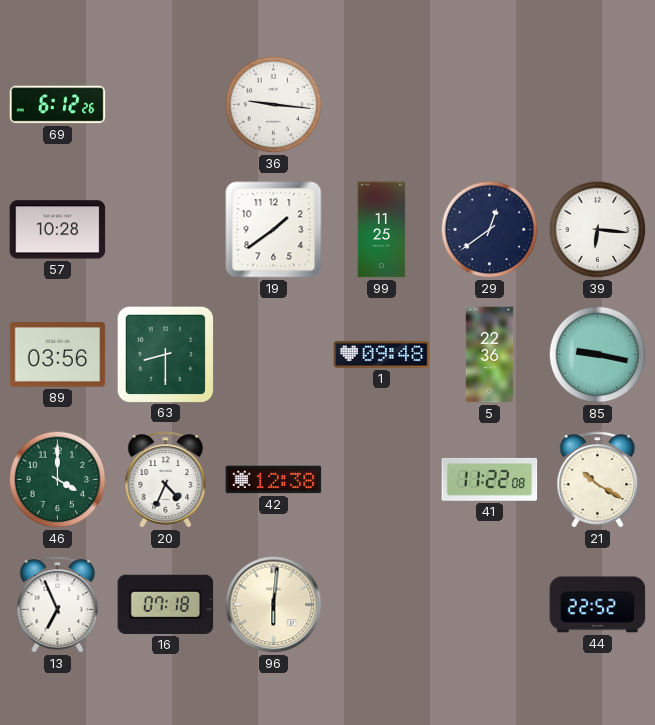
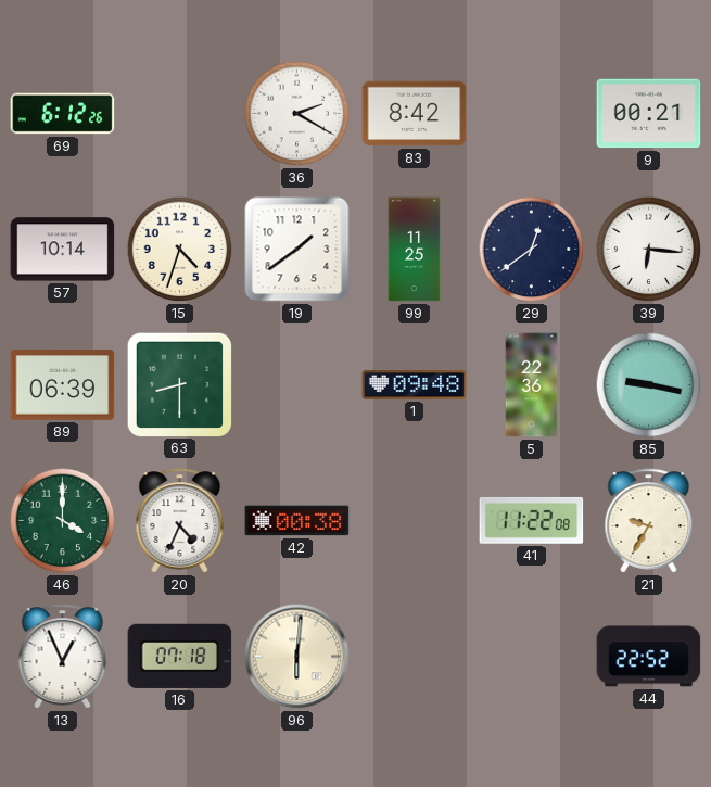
36: 9:16 -> 2:20 (297, 114)
83: none -> 8:42 (415, 114)
9: none -> 00:21 (649, 114)
57: 10:28 -> 10:14 (63, 250)
15: none -> 4:33 (180, 250)
89: 03:56 -> 06:39 (63, 385)
42: 12:38 -> 00:38 (297, 521)
21: 10:20 -> 9:35 (649, 521)
13: 6:56 -> 12:56 (63, 657)
